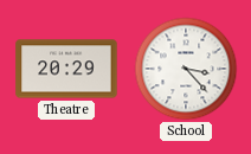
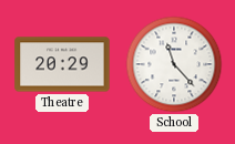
School: 3:23 -> 11:23 (174, 64)
